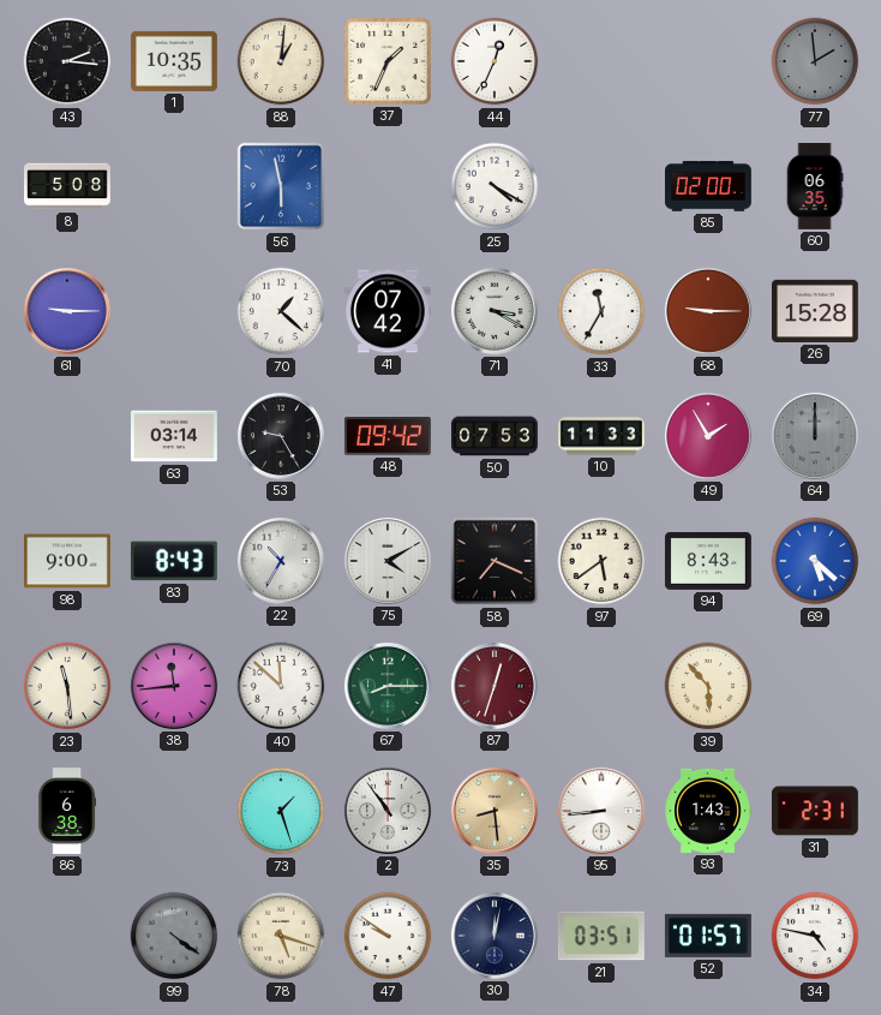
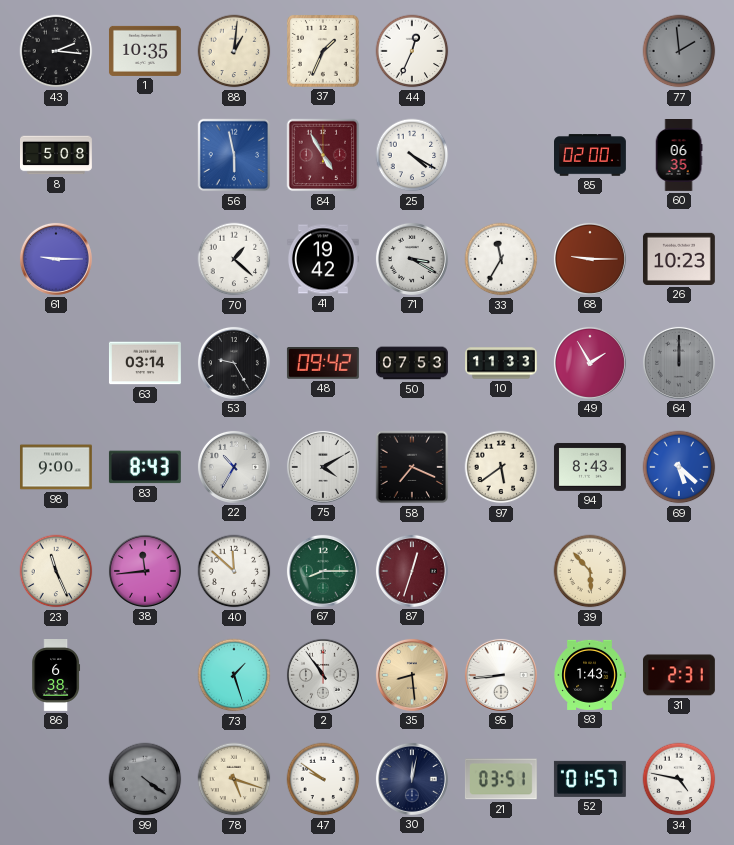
84: none -> 4:55 (323, 155)
41: 07:42 -> 19:42 (323, 259)
26: 15:28 -> 10:23 (679, 259)
23: 11:29 -> 11:26 (56, 571)
